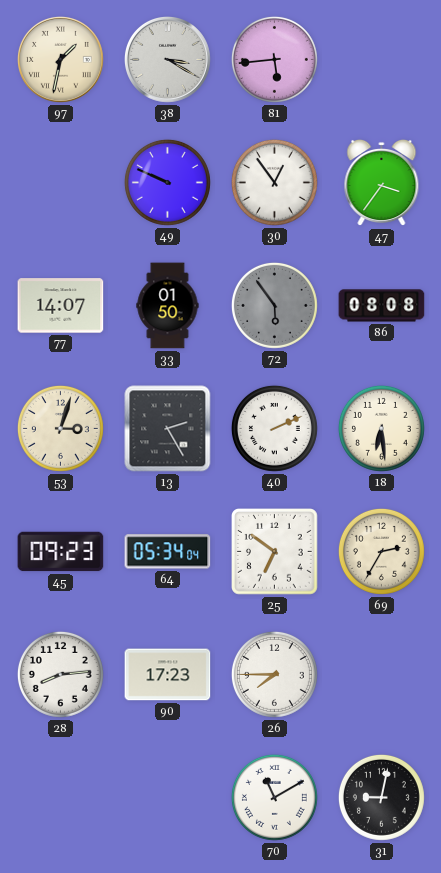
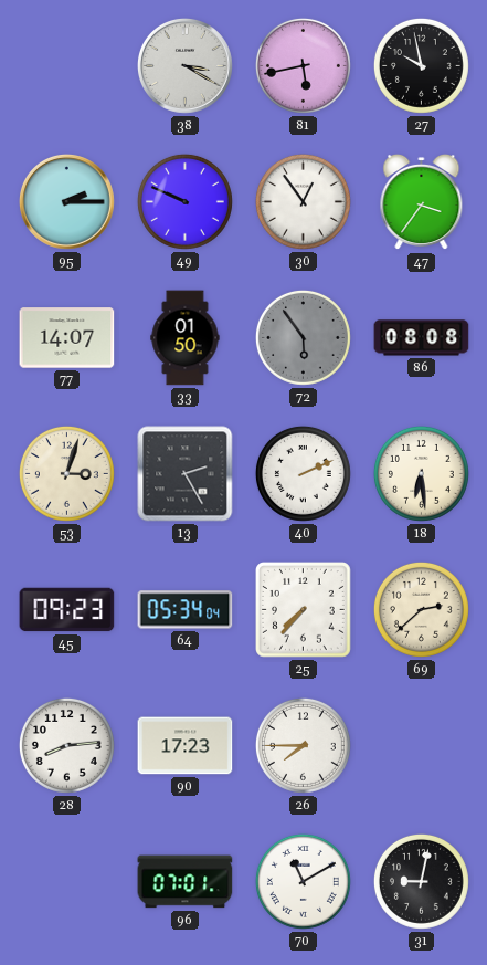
97: 1:32 -> none (61, 60)
81: 5:44 -> 5:43 (303, 65)
27: none -> 9:58 (421, 65)
95: none -> 2:15 (67, 202)
25: 6:51 -> 7:37 (304, 610)
69: 2:35 -> 2:38 (421, 609)
96: none -> 07:01 (186, 882)
